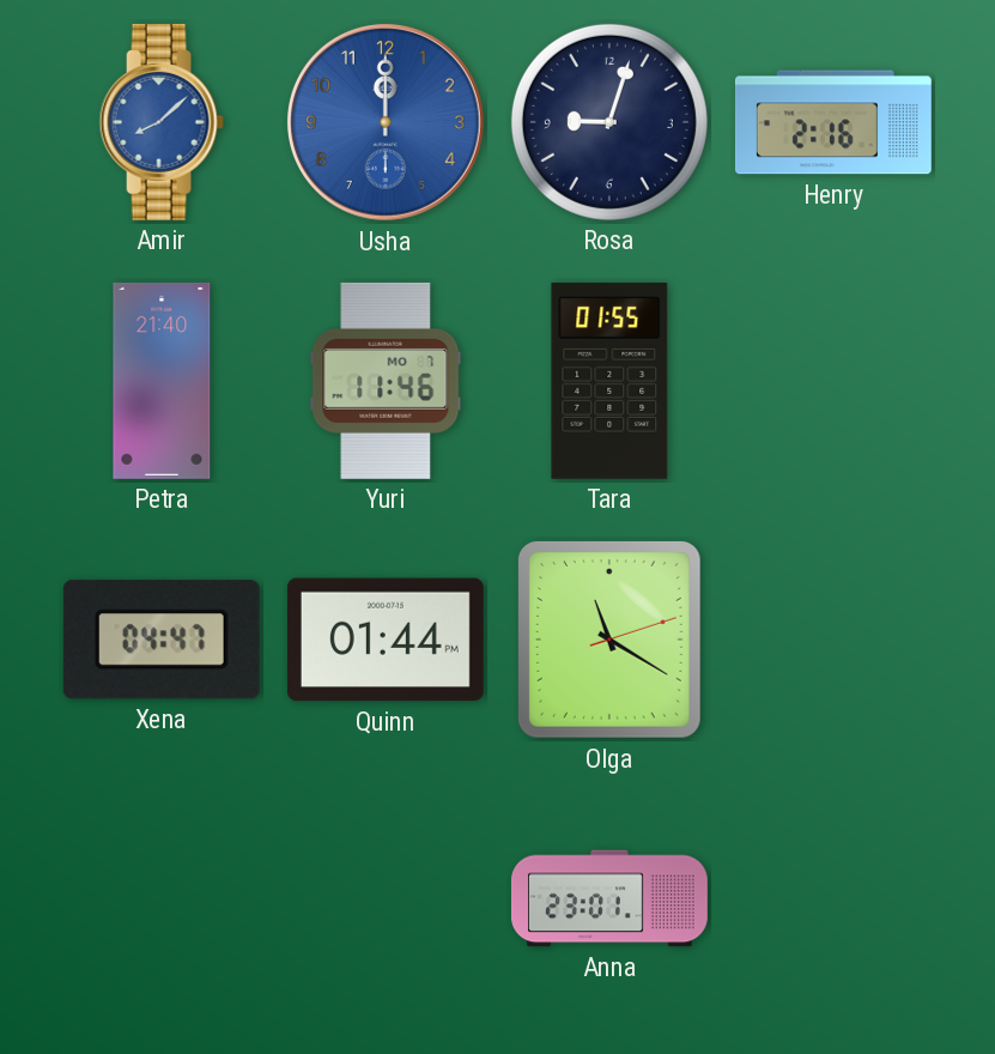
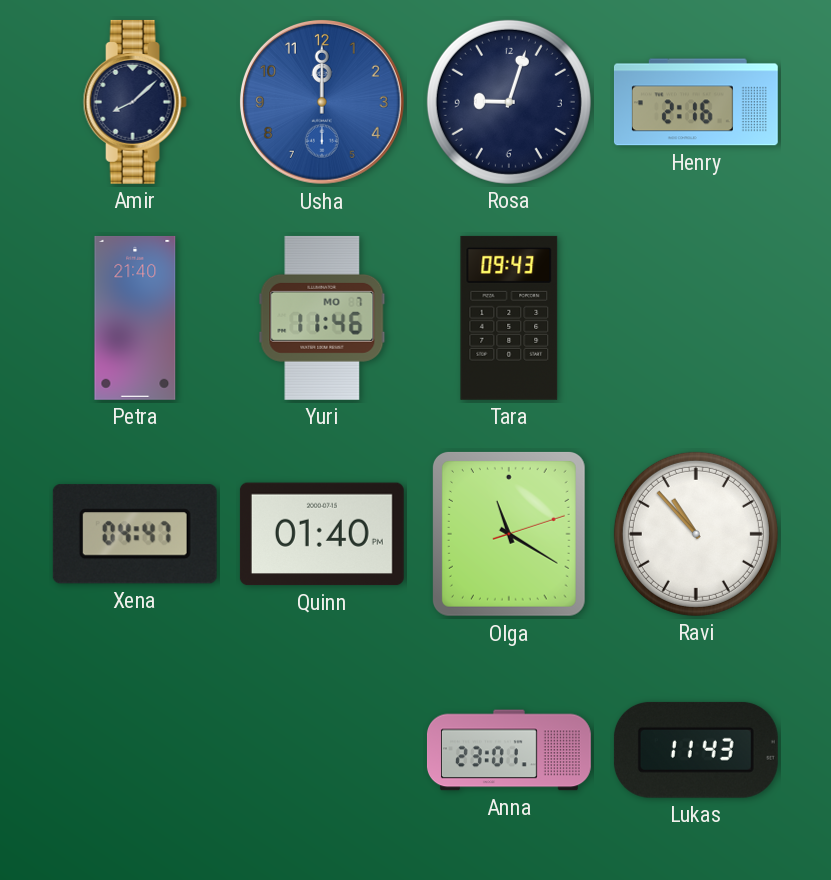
Amir dial: blue -> navy (135, 102)
Tara: 01:55 -> 09:43 (509, 318)
Quinn: 01:44 -> 01:40 (322, 534)
Ravi: none -> 10:53 (696, 534)
Lukas: none -> 11:43 (696, 750)
